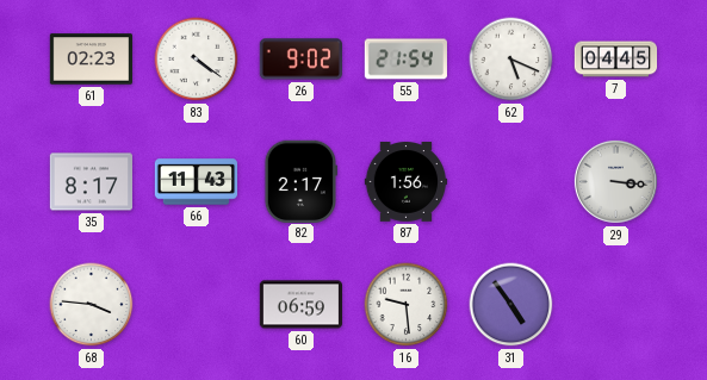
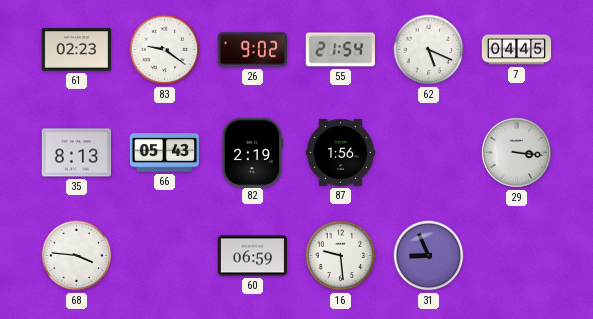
83: 4:21 -> 9:21 (165, 50)
35: 8:17 -> 8:13 (76, 153)
66: 11:43 -> 05:43 (165, 153)
82: 2:17 -> 2:19 (251, 152)
31: 4:54 -> 8:56 (429, 256)
